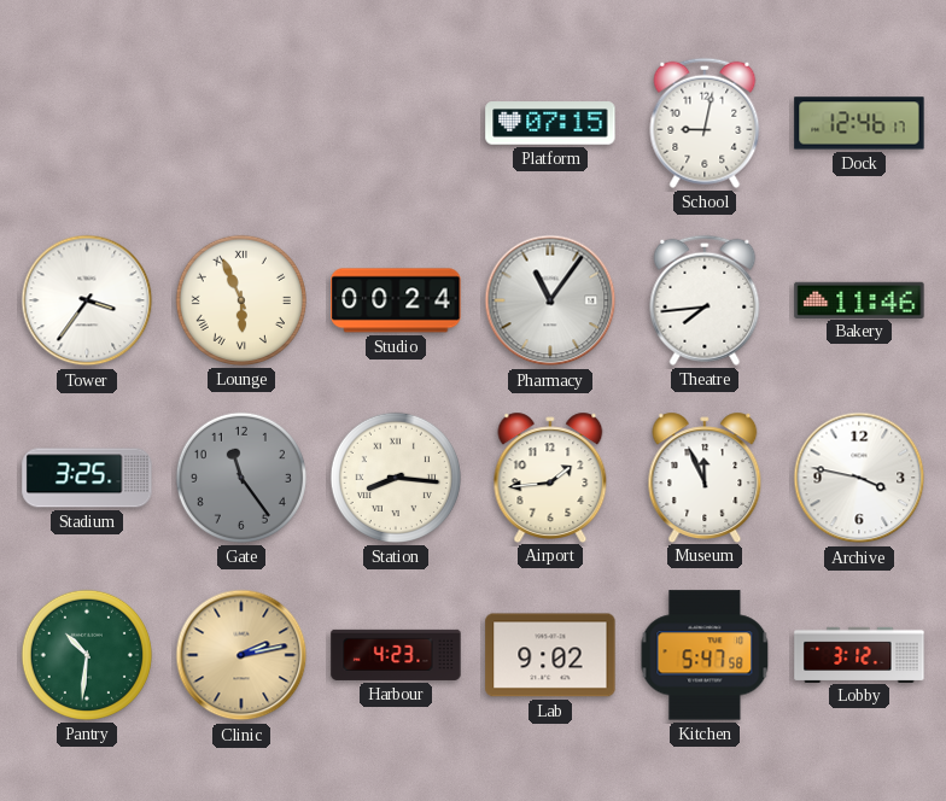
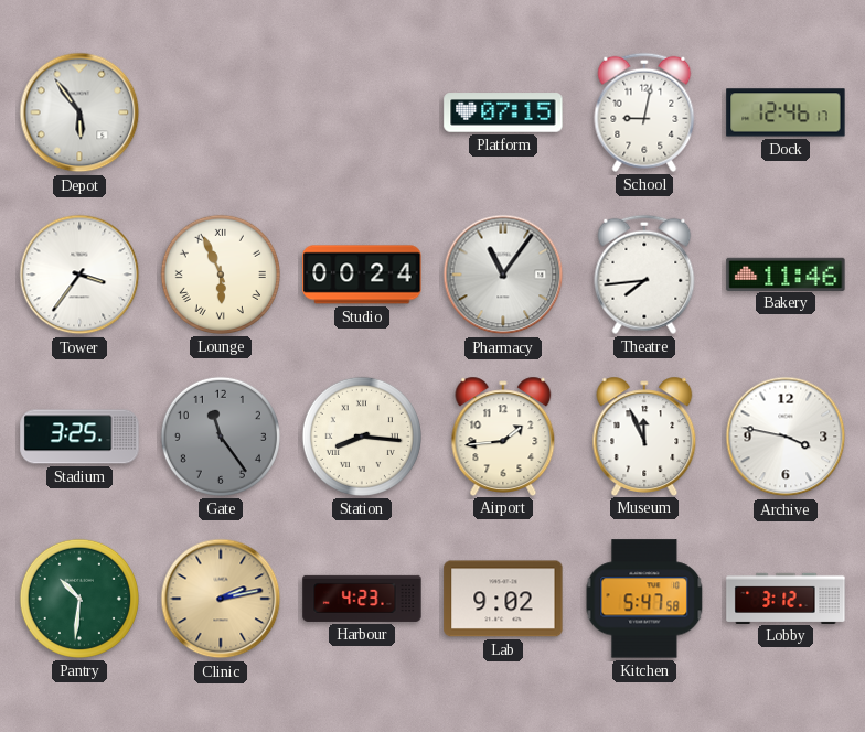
Depot: none -> 5:54 (79, 112)
